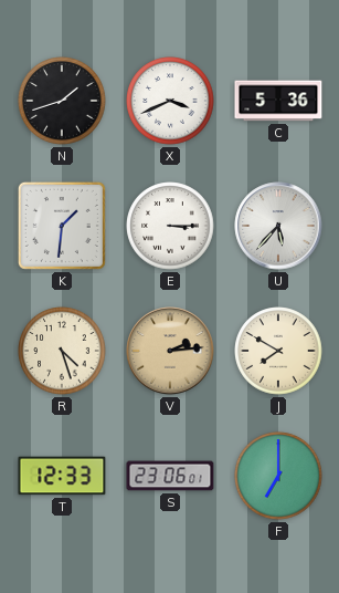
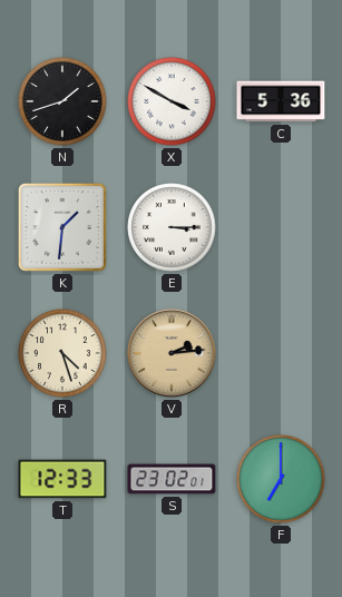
X: 3:41 -> 3:50 (172, 101)
U: 5:37 -> none (278, 226)
J: 7:50 -> none (278, 351)
S: 23:06 -> 23:02 (172, 479)
